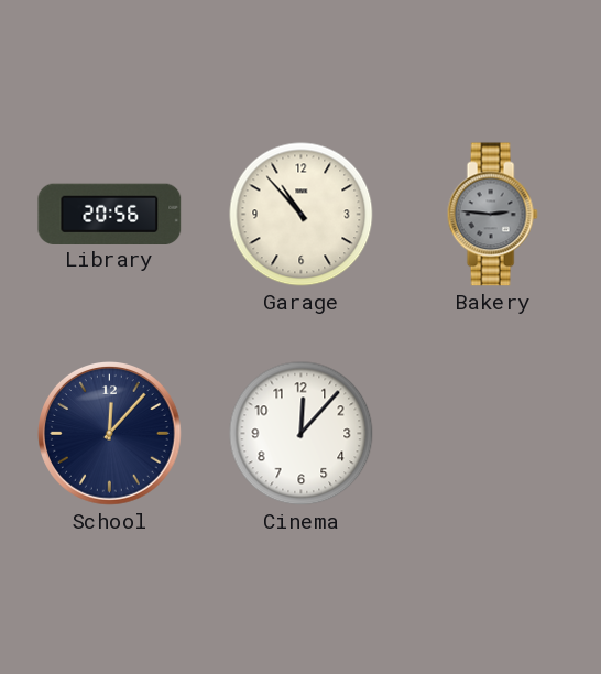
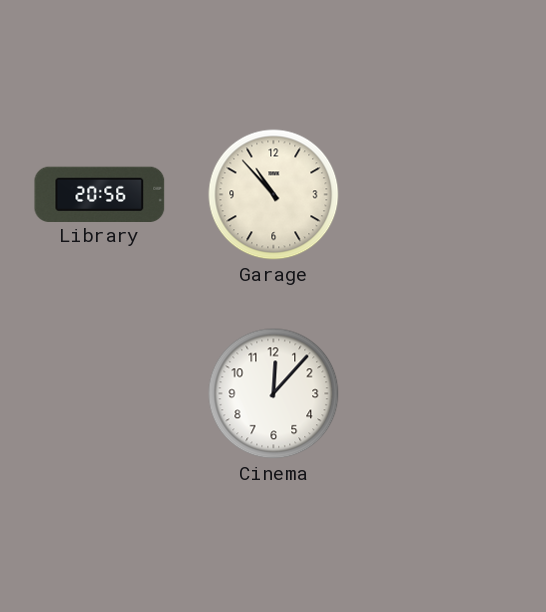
Bakery: 2:46 -> none (492, 215)
School: 12:07 -> none (110, 434)
